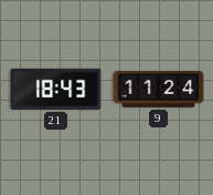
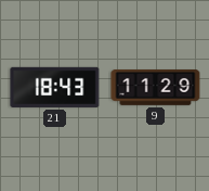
9: 11:24 -> 11:29 (156, 88)
